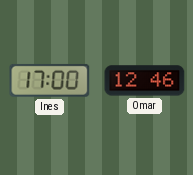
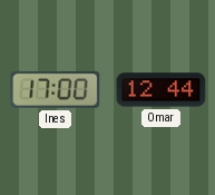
Omar: 12:46 -> 12:44 (162, 90)
